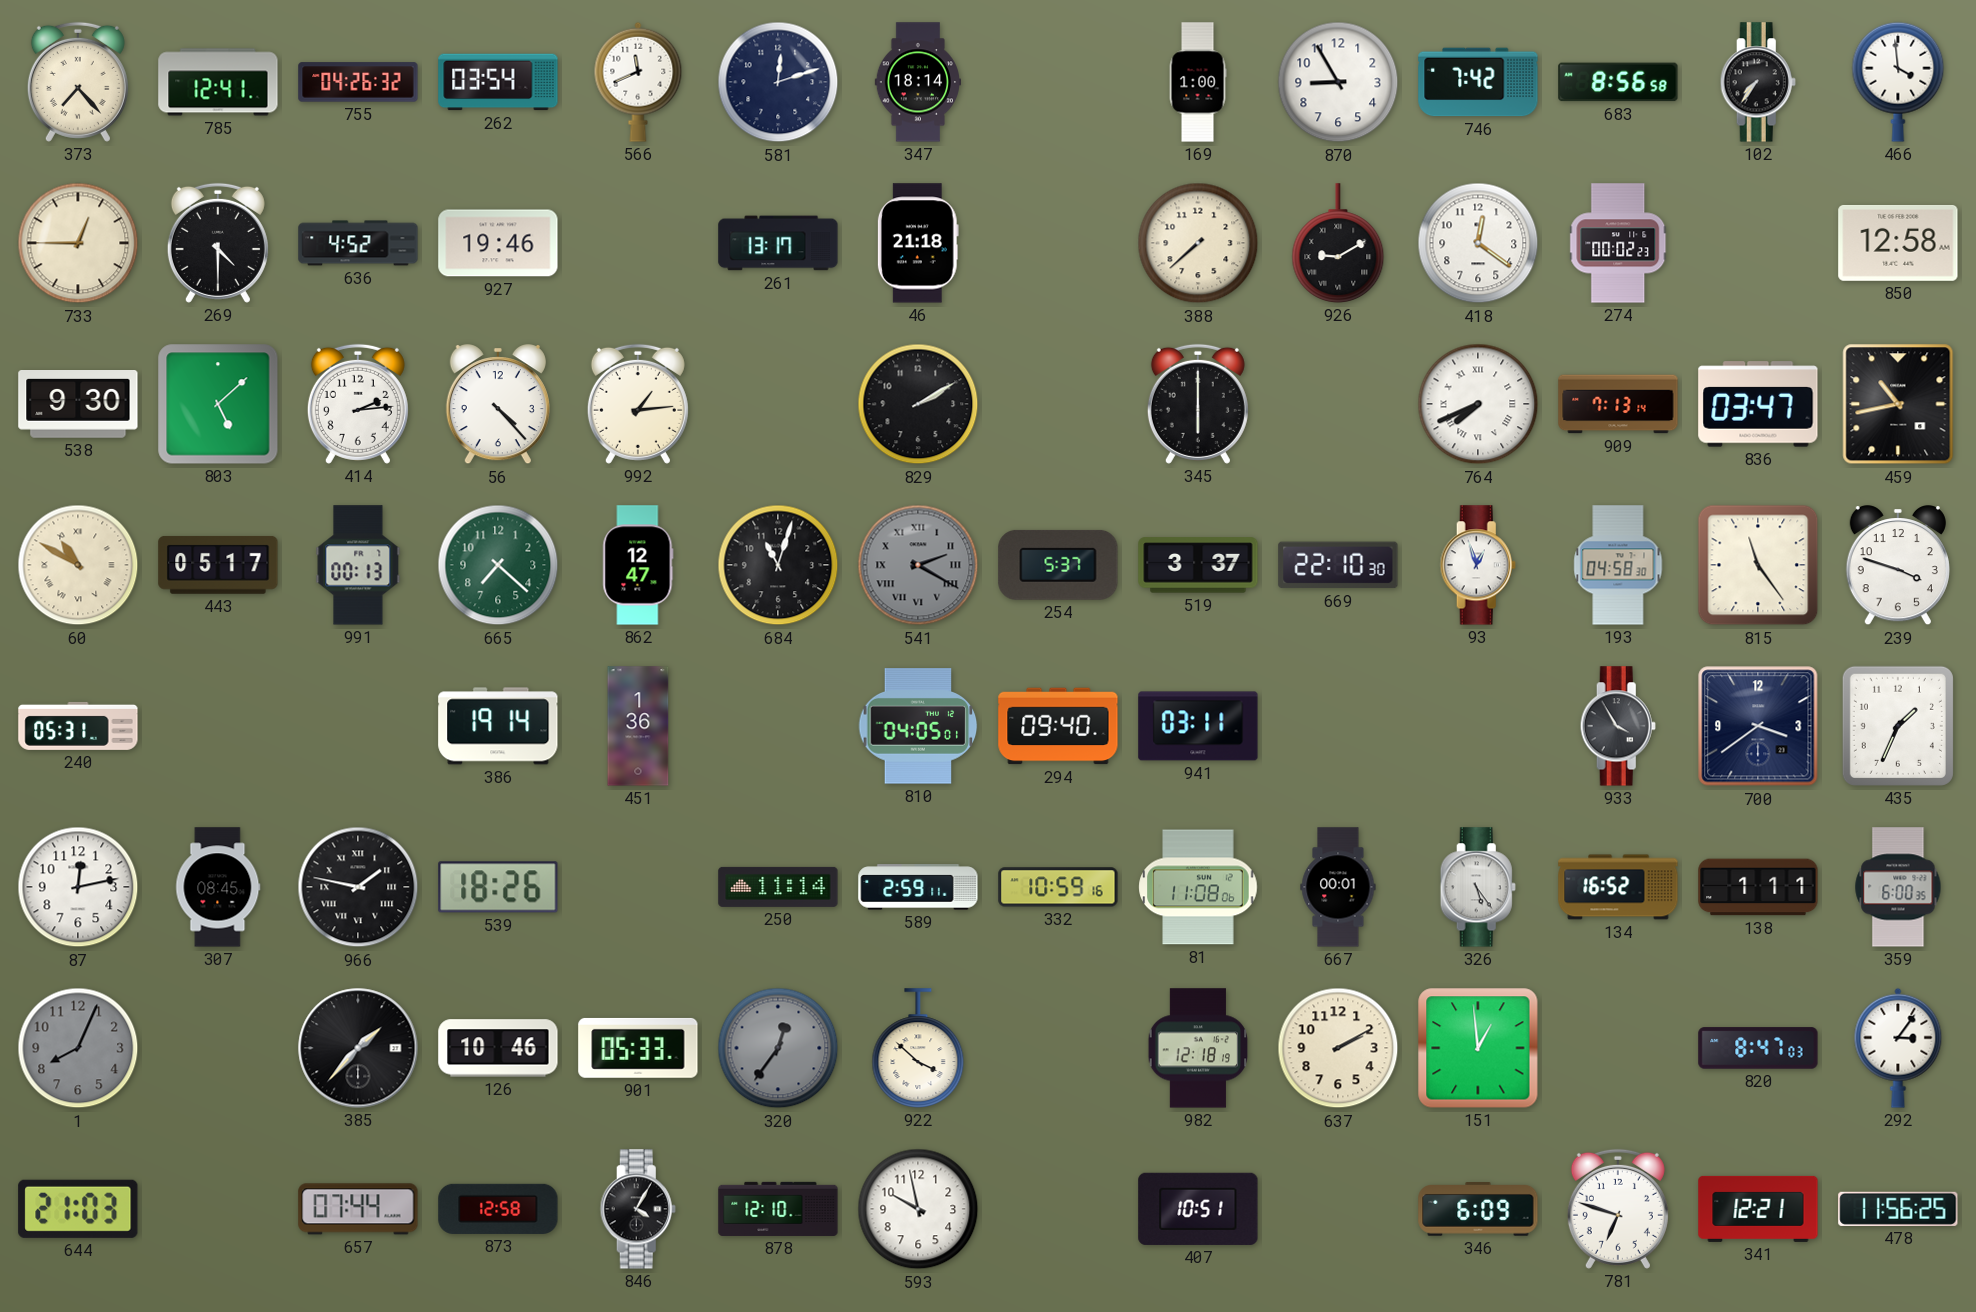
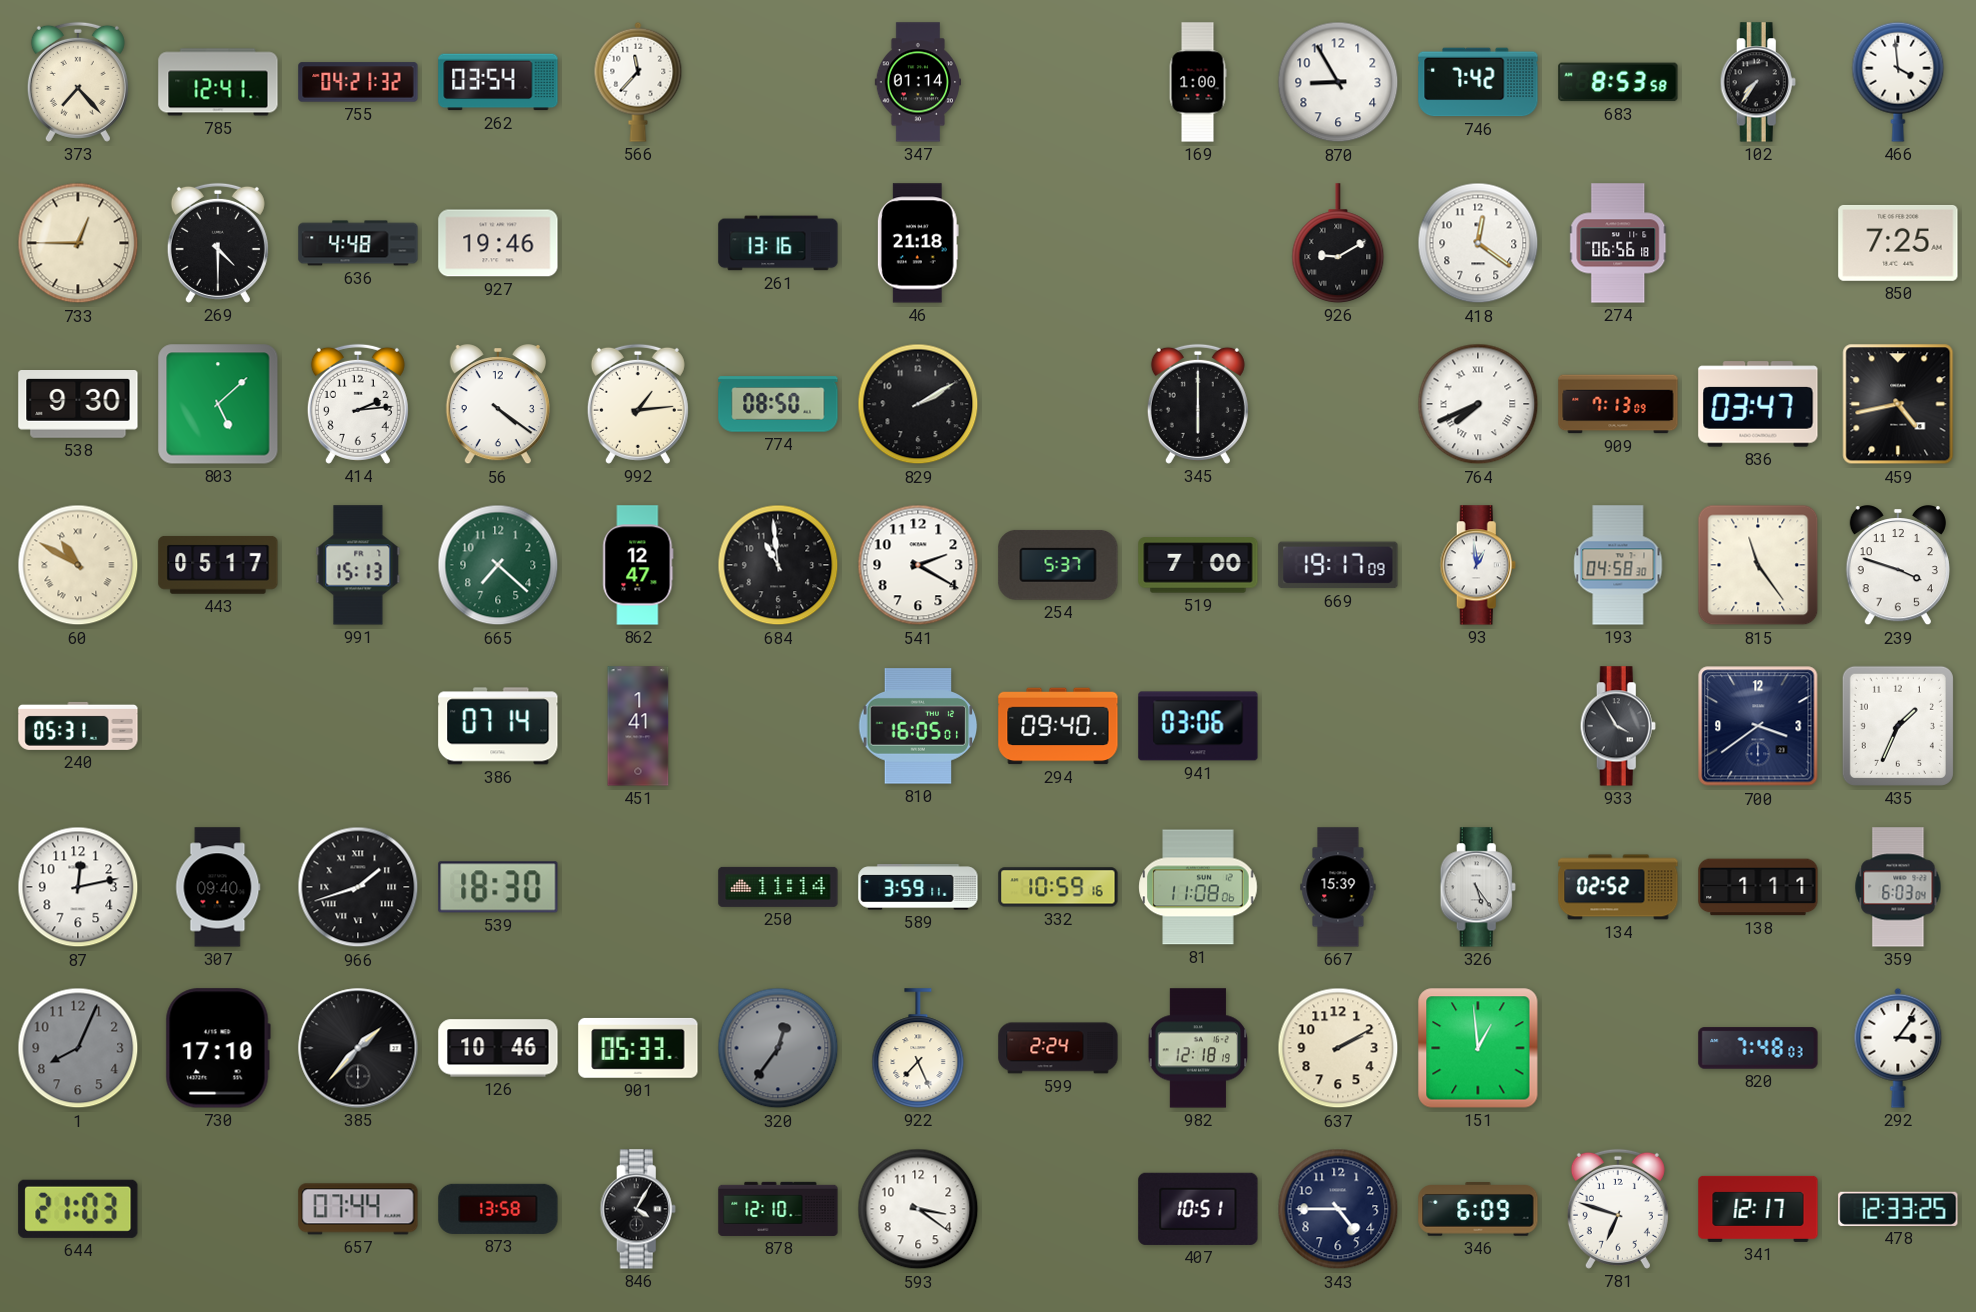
755: 04:26 -> 04:21 (358, 82)
566: 11:41 -> 11:37 (638, 82)
581: 12:12 -> none (778, 82)
347: 18:14 -> 01:14 (917, 82)
683: 8:56 -> 8:53 (1618, 82)
636: 4:52 -> 4:48 (358, 243)
261: 13:17 -> 13:16 (778, 243)
388: 7:38 -> none (1198, 243)
274: 00:02 -> 06:56 (1619, 243)
850: 12:58 -> 7:25 (1898, 243)
56: 4:23 -> 4:21 (498, 405)
774: none -> 08:50 (778, 404)
909: 7:13:14 -> 7:13:09 (1618, 404)
459: 10:43 -> 4:43 (1898, 404)
991: 00:13 -> 15:13 (358, 565)
684: 11:03 -> 10:59 (778, 565)
541 dial: grey -> white (918, 565)
541 numerals: Roman -> Arabic (918, 565)
519: 3:37 -> 7:00 (1198, 565)
669: 22:10 -> 19:17 (1338, 565)
93: 12:57 -> 12:59 (1478, 565)
386: 19:14 -> 07:14 (498, 726)
451: 1:36 -> 1:41 (638, 726)
810: 04:05 -> 16:05 (918, 726)
941: 03:11 -> 03:06 (1198, 726)
307: 08:45 -> 09:40 (218, 887)
966: 1:47 -> 1:42 (358, 887)
539: 18:26 -> 18:30 (498, 887)
589: 2:59 -> 3:59 (918, 887)
667: 00:01 -> 15:39 (1338, 887)
134: 16:52 -> 02:52 (1618, 887)
359: 6:00 -> 6:03 (1898, 887)
730: none -> 17:10 (218, 1048)
922: 3:52 -> 7:26 (918, 1048)
599: none -> 2:24 (1058, 1048)
820: 8:47 -> 7:48 (1758, 1048)
873: 12:58 -> 13:58 (498, 1209)
593: 9:58 -> 3:21 (918, 1209)
343: none -> 4:45 (1338, 1209)
341: 12:21 -> 12:17 (1758, 1209)
478: 11:56 -> 12:33 (1898, 1209)
